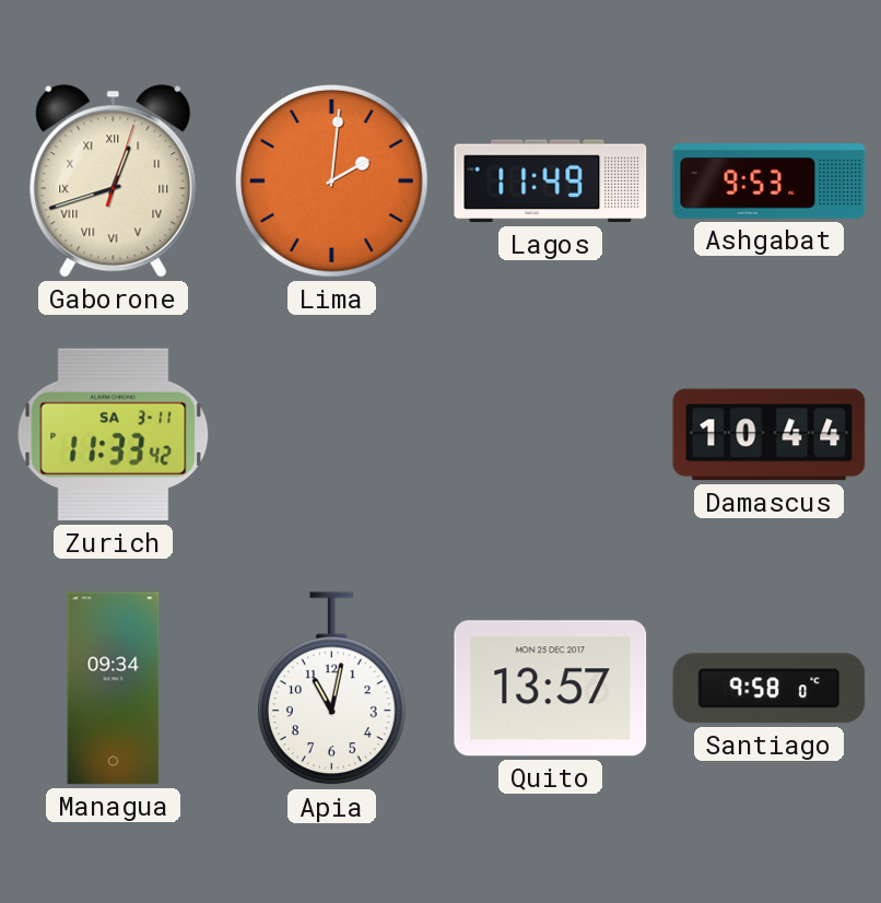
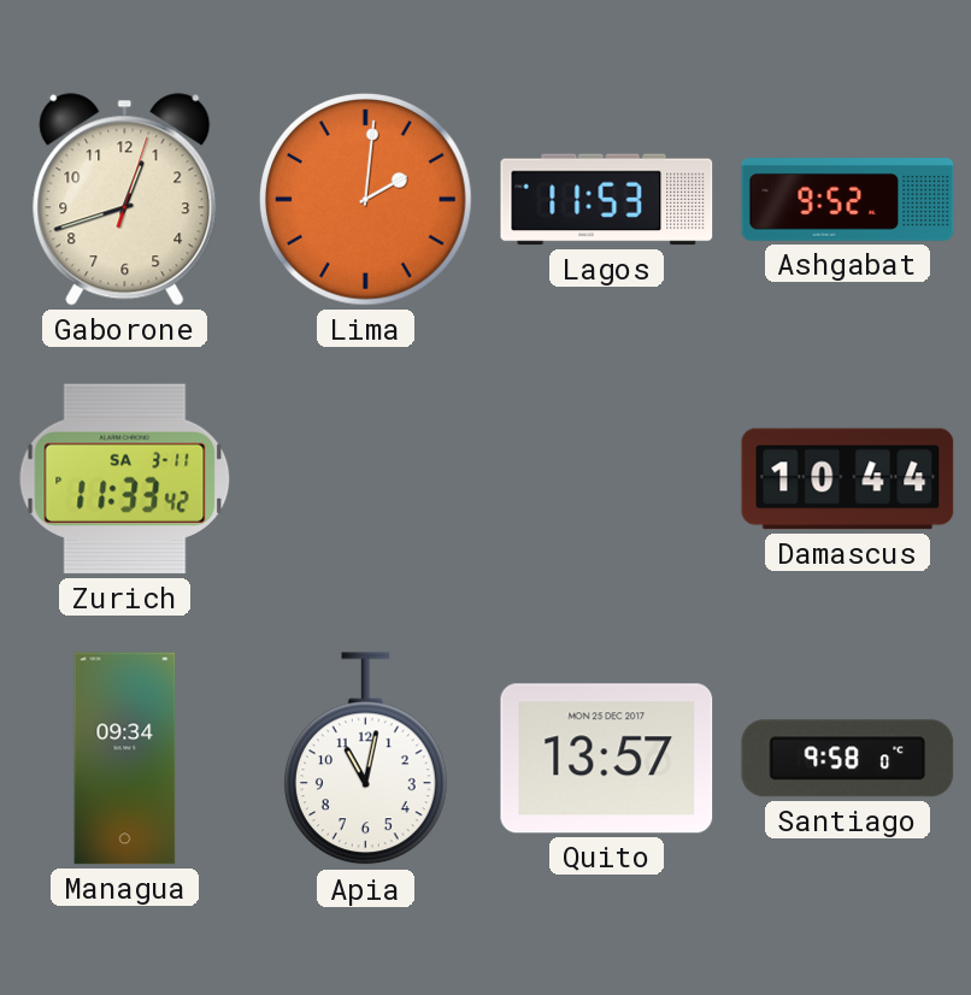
Gaborone numerals: Roman -> Arabic (125, 200)
Lagos: 11:49 -> 11:53 (607, 200)
Ashgabat: 9:53 -> 9:52 (848, 200)
